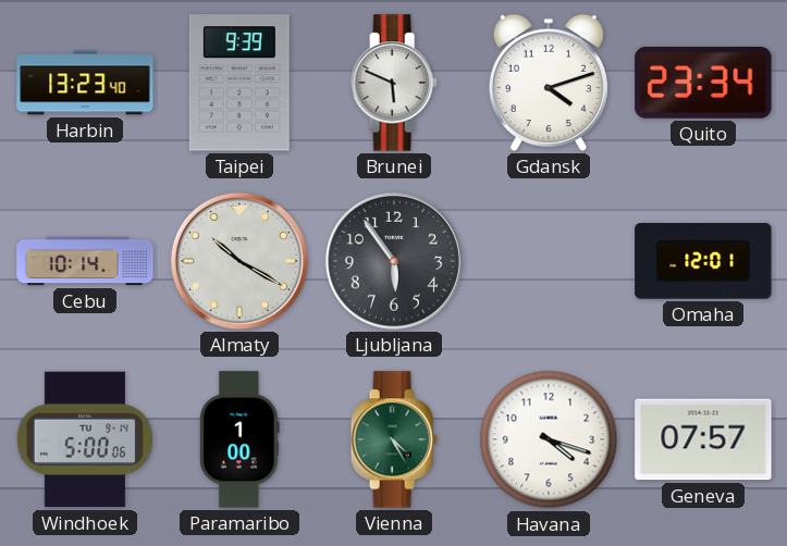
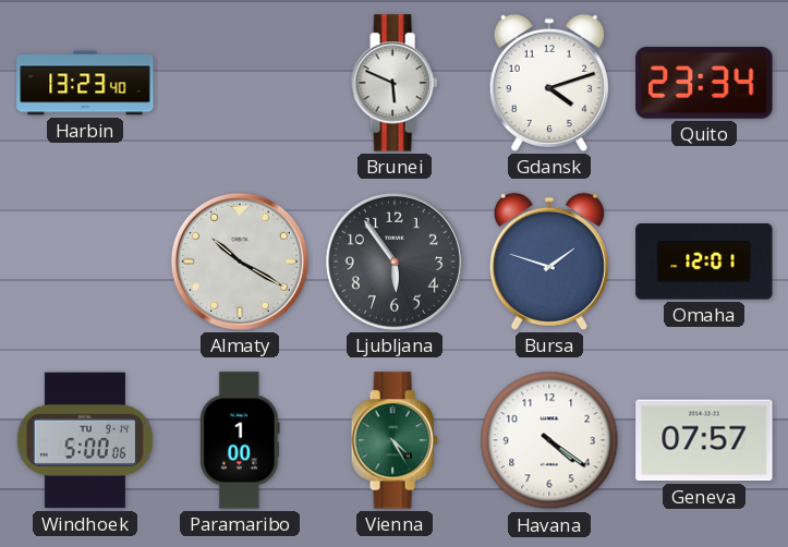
Taipei: 9:39 -> none (239, 83)
Cebu: 10:14 -> none (85, 261)
Bursa: none -> 1:48 (549, 262)
Havana: 4:18 -> 4:21 (549, 440)
